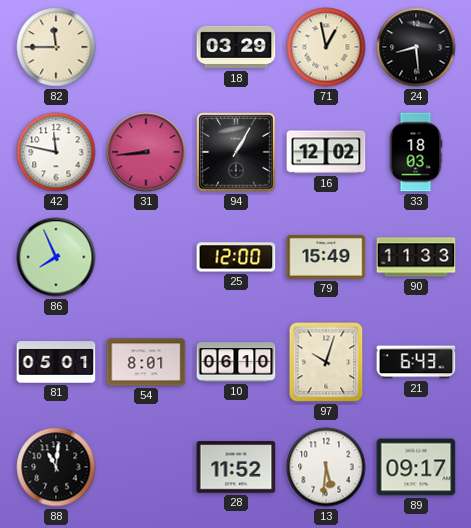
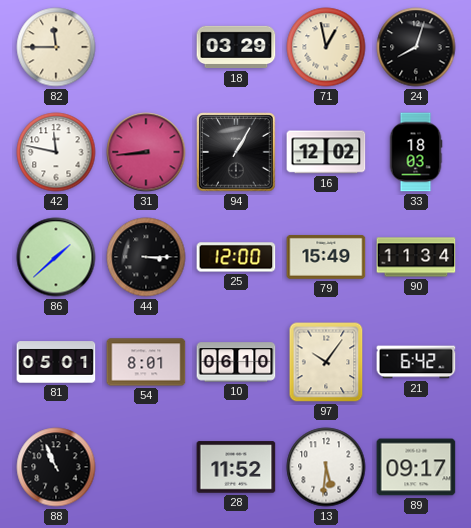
24: 8:29 -> 8:03 (416, 47)
86: 7:56 -> 1:38 (56, 257)
44: none -> 3:15 (146, 257)
90: 11:33 -> 11:34 (416, 257)
97: 10:03 -> 10:06 (326, 362)
21: 6:43 -> 6:42 (416, 362)
88: 11:01 -> 10:56 (56, 467)
